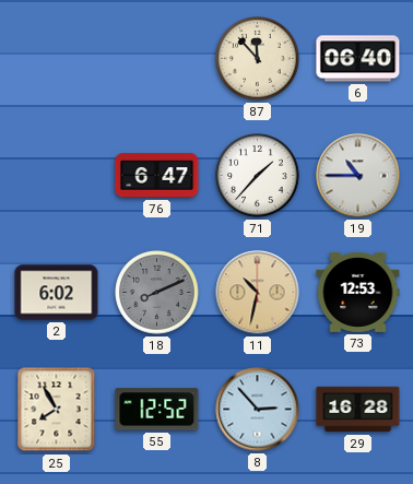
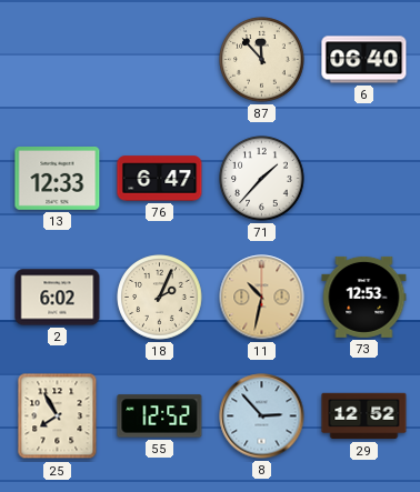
13: none -> 12:33 (58, 179)
19: 10:45 -> none (358, 176)
18: 8:11 -> 2:04 (160, 298)
18 dial: grey -> cream (160, 298)
29: 16:28 -> 12:52 (364, 416)
